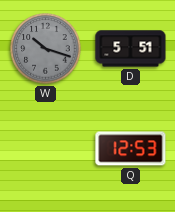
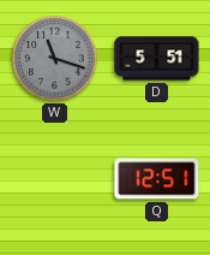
W: 10:18 -> 11:18 (55, 59)
Q: 12:53 -> 12:51 (157, 179)
